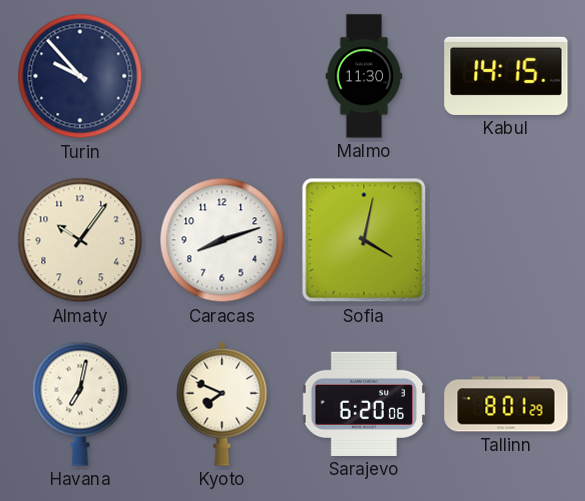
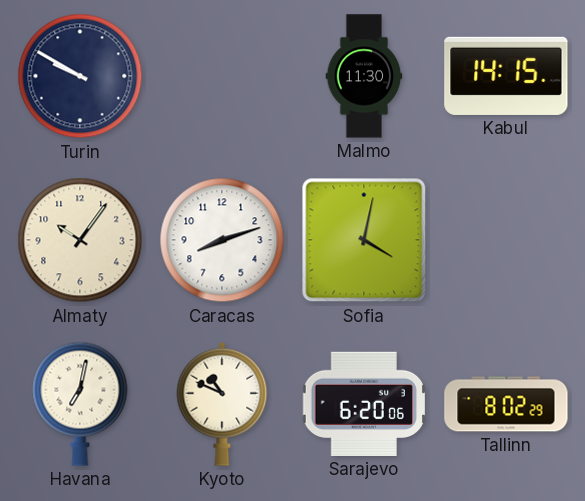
Turin: 9:53 -> 9:50 (80, 76)
Kyoto: 7:49 -> 10:49 (222, 404)
Tallinn: 8:01 -> 8:02 (506, 404)
